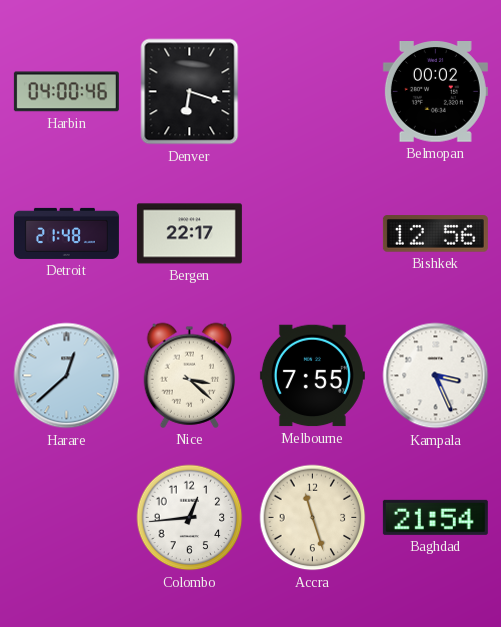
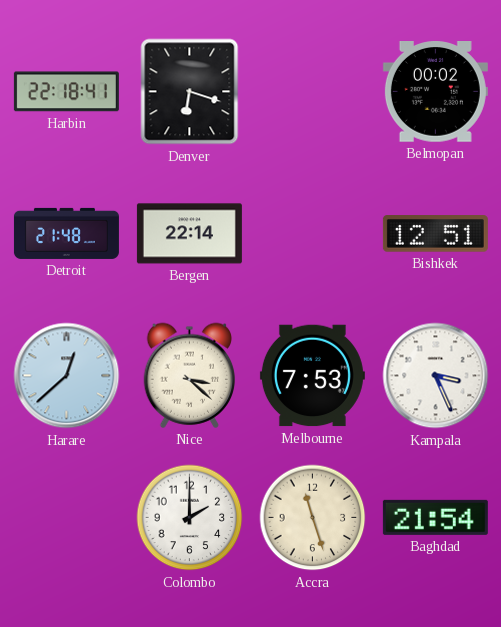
Harbin: 04:00 -> 22:18 (66, 92)
Bergen: 22:17 -> 22:14 (189, 234)
Bishkek: 12:56 -> 12:51 (435, 234)
Melbourne: 7:55 -> 7:53 (312, 376)
Colombo: 12:44 -> 2:00 (190, 518)
